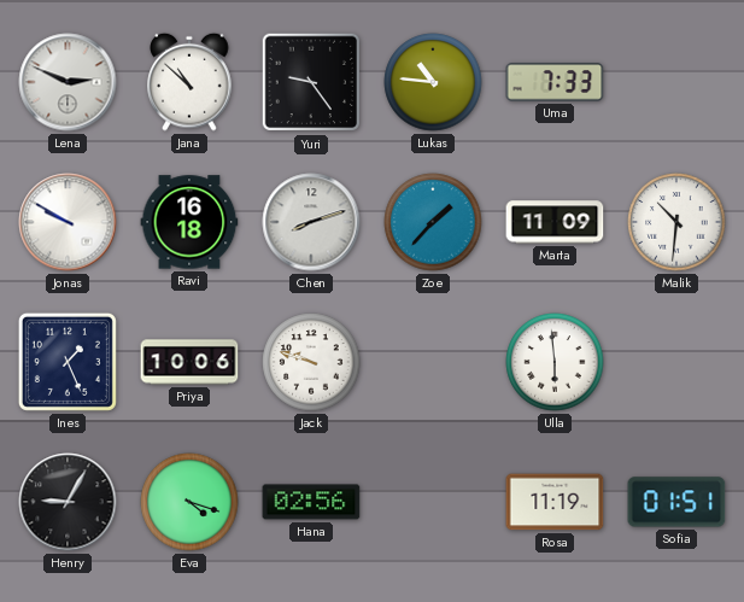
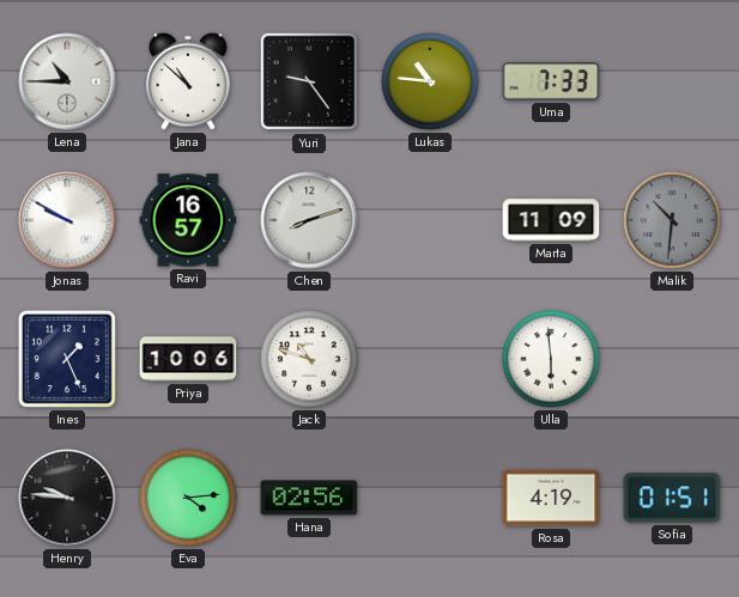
Lena: 2:49 -> 10:45 (67, 81)
Ravi: 16:18 -> 16:57 (188, 220)
Zoe: 1:37 -> none (433, 222)
Malik dial: white -> grey (672, 220)
Jack: 9:48 -> 10:48 (309, 359)
Henry: 9:05 -> 9:46 (67, 498)
Eva: 4:18 -> 4:14 (188, 498)
Rosa: 11:19 -> 4:19 (551, 498)
